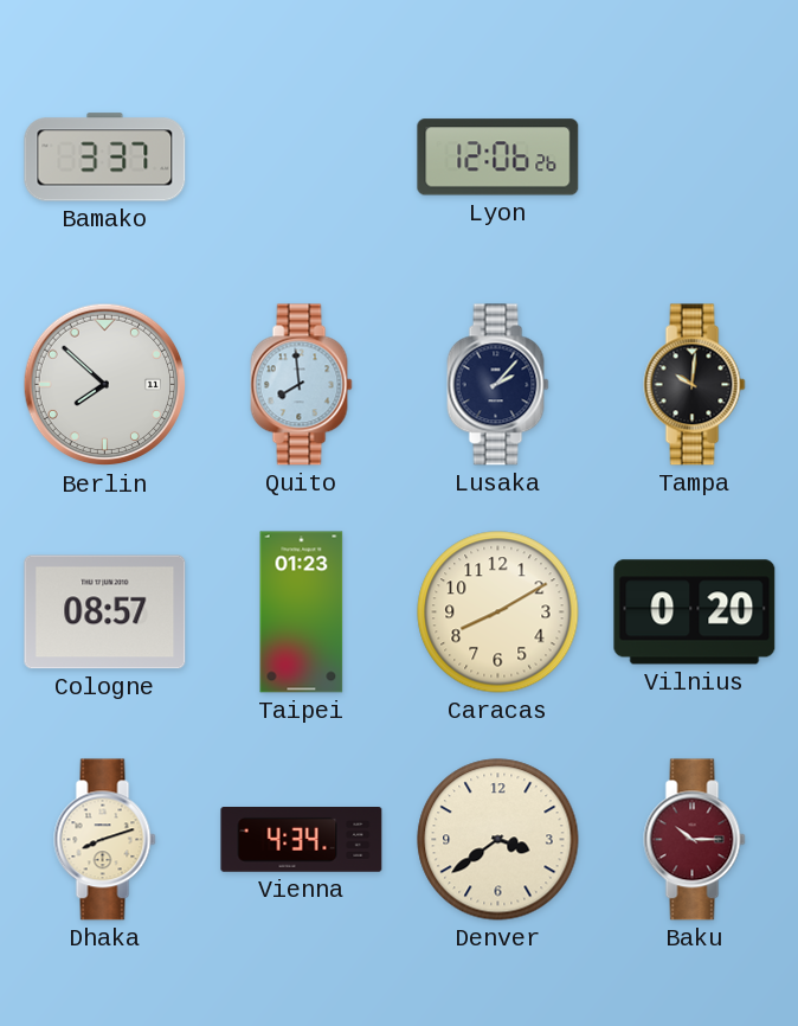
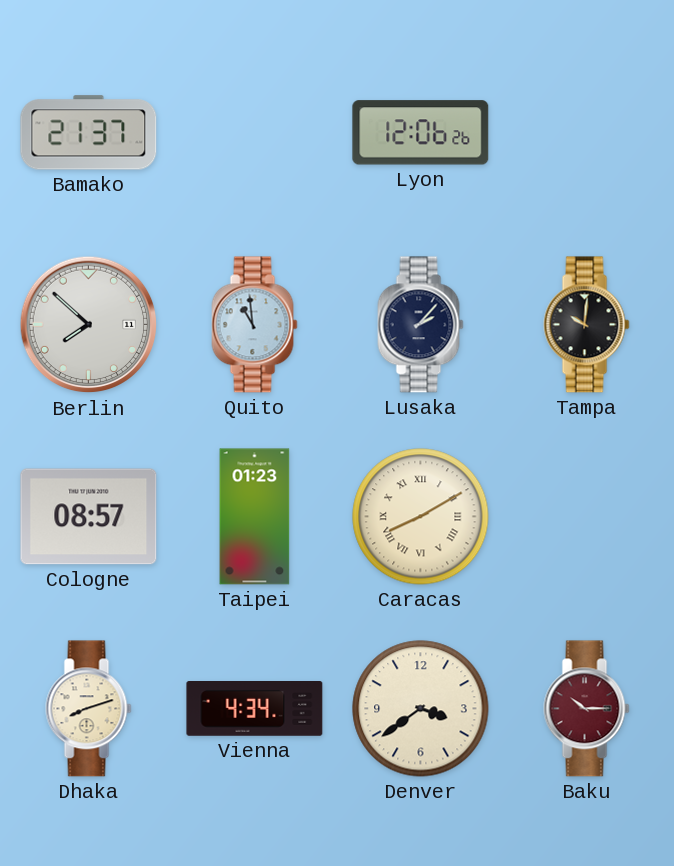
Bamako: 3:37 -> 21:37 (89, 133)
Quito: 7:59 -> 10:59 (255, 325)
Caracas numerals: Arabic -> Roman (421, 517)
Vilnius: 0:20 -> none (695, 613)
